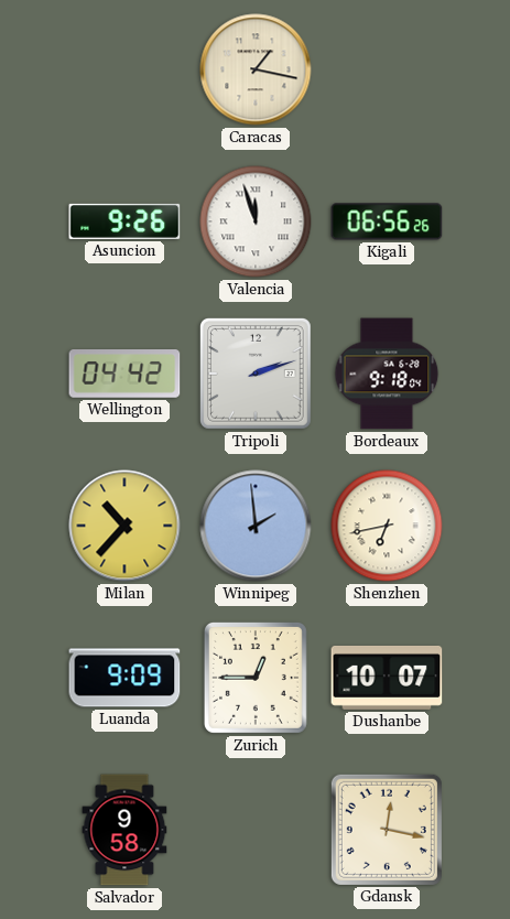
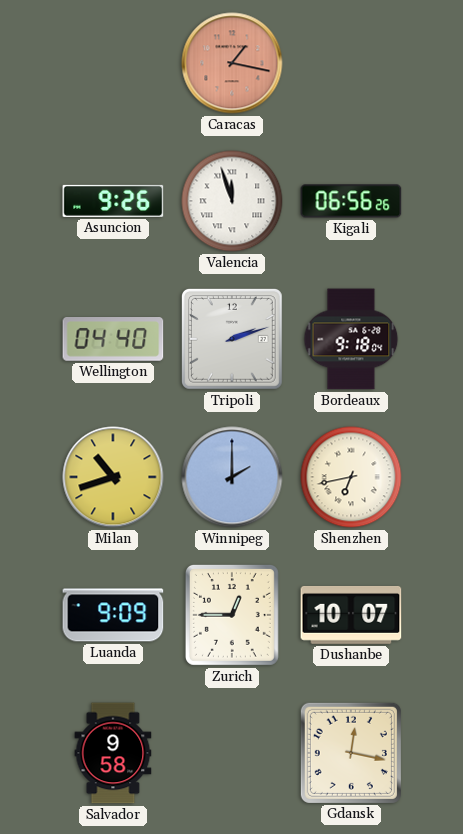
Caracas dial: cream -> salmon (232, 63)
Wellington: 04:42 -> 04:40 (113, 339)
Milan: 10:37 -> 10:42 (113, 477)
Winnipeg: 1:59 -> 2:00 (232, 477)
